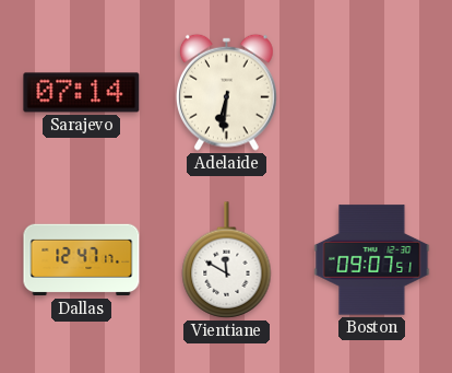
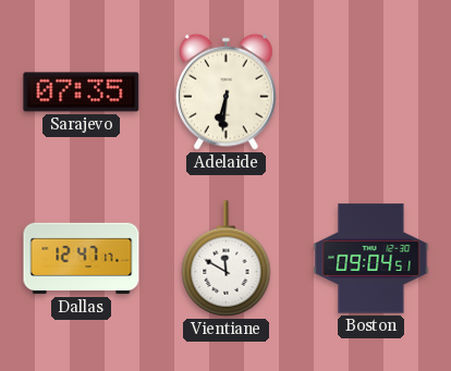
Sarajevo: 07:14 -> 07:35 (82, 92)
Boston: 09:07 -> 09:04 (371, 259)
